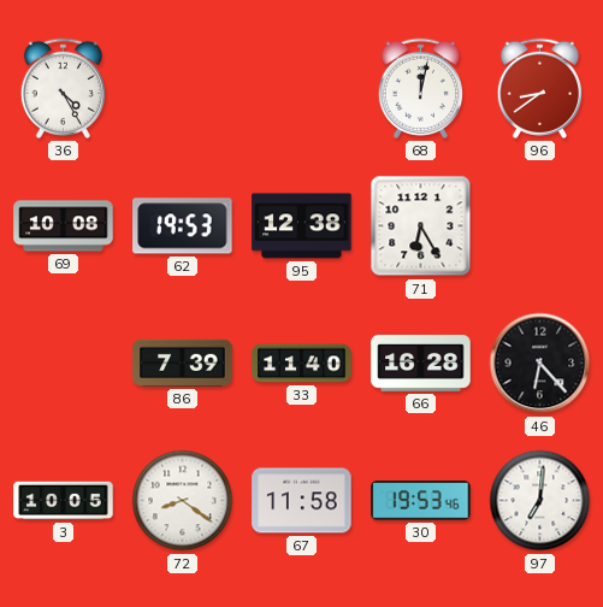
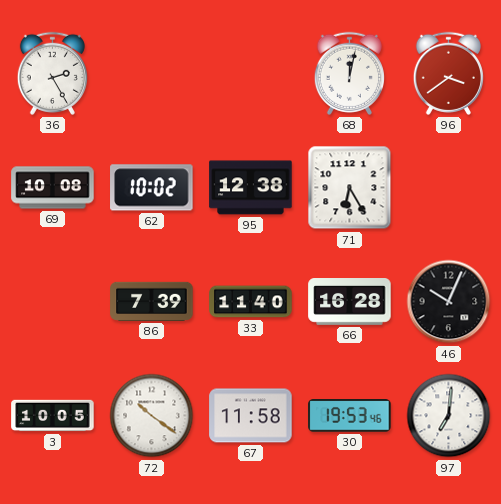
36: 4:25 -> 2:25 (52, 73)
96: 8:39 -> 3:39 (448, 73)
62: 19:53 -> 10:02 (152, 188)
46: 6:23 -> 10:04 (449, 302)
72: 8:21 -> 10:21 (152, 416)
